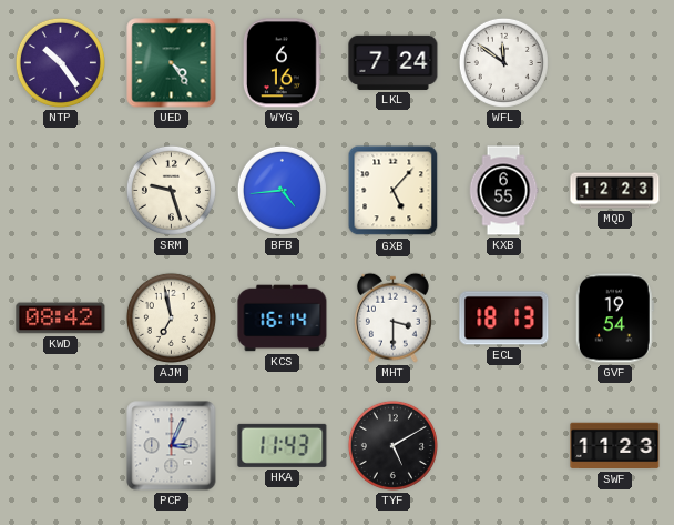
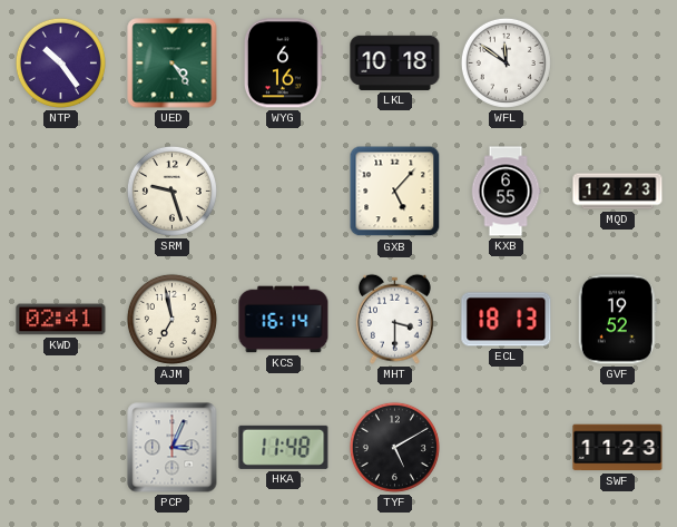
LKL: 7:24 -> 10:18 (395, 62)
BFB: 4:44 -> none (282, 190)
KWD: 08:42 -> 02:41 (61, 320)
GVF: 19:54 -> 19:52 (617, 320)
HKA: 11:43 -> 11:48 (284, 447)
